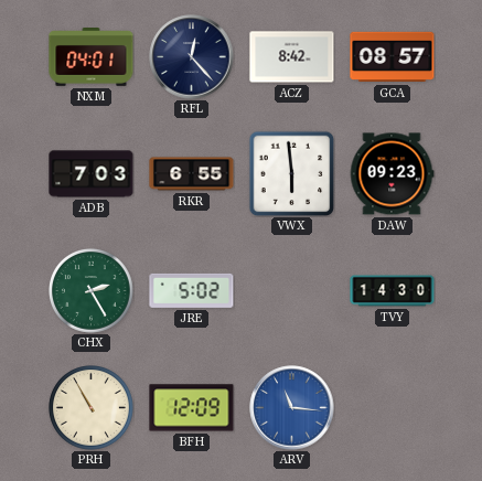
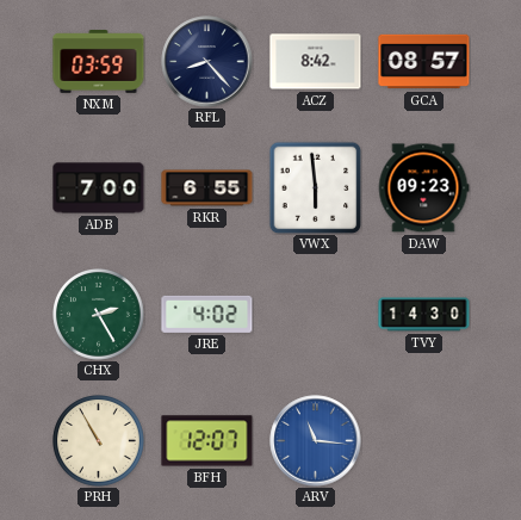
NXM: 04:01 -> 03:59 (99, 62)
RFL: 12:23 -> 8:23 (207, 62)
ADB: 7:03 -> 7:00 (99, 188)
JRE: 5:02 -> 4:02 (207, 314)
BFH: 12:09 -> 12:07 (207, 441)
